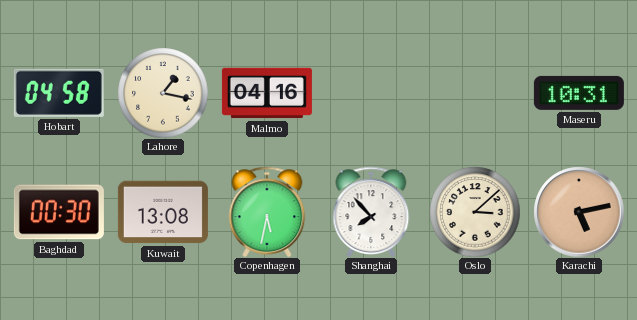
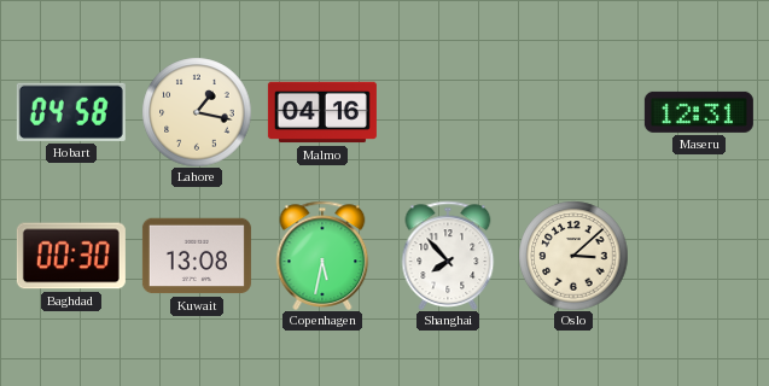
Maseru: 10:31 -> 12:31 (699, 112)
Karachi: 5:13 -> none (579, 212)
